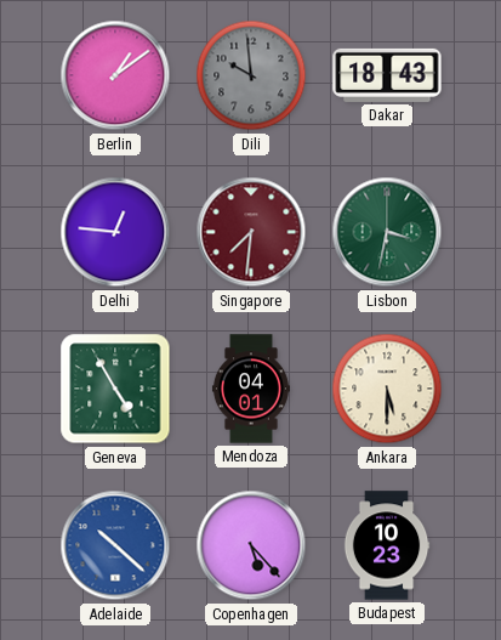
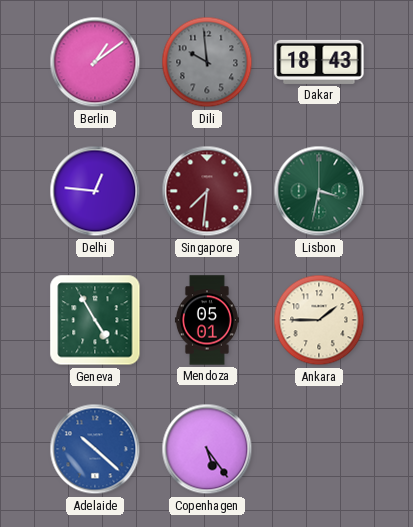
Mendoza: 04:01 -> 05:01 (207, 320)
Ankara: 5:30 -> 1:45 (319, 320)
Copenhagen: 5:23 -> 5:24 (207, 449)
Budapest: 10:23 -> none (387, 545)
